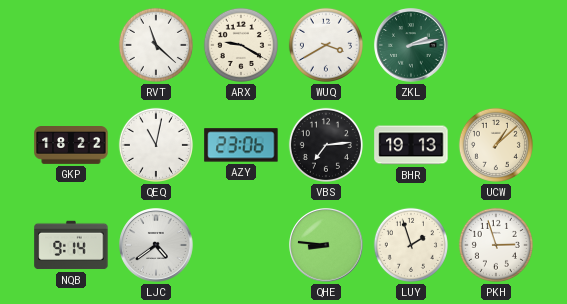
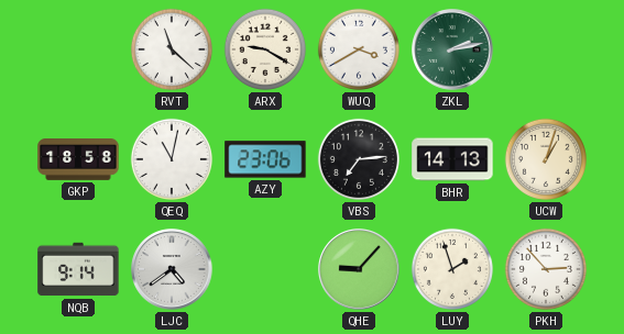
GKP: 18:22 -> 18:58 (78, 160)
BHR: 19:13 -> 14:13 (452, 159)
UCW: 1:08 -> 1:03 (546, 159)
QHE: 8:46 -> 9:07 (359, 269)
PKH: 2:57 -> 2:53 (546, 269)
